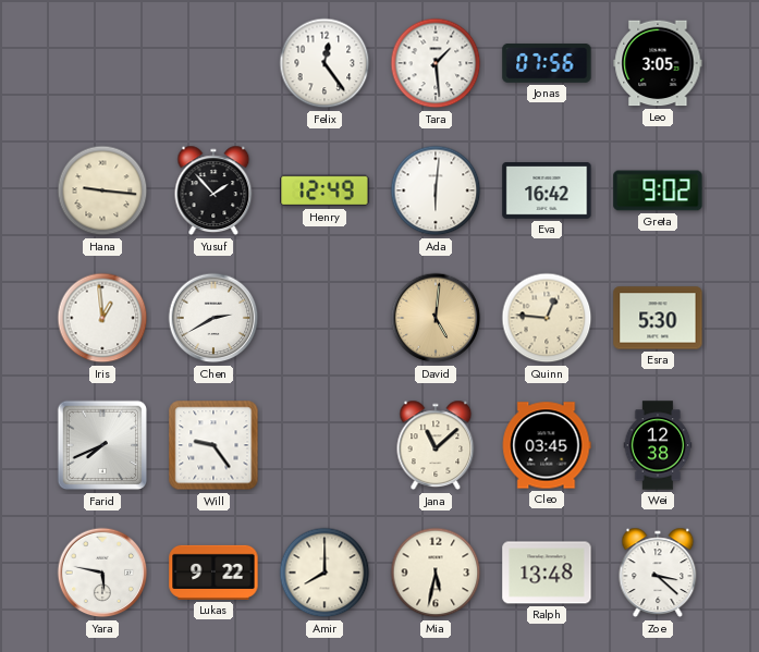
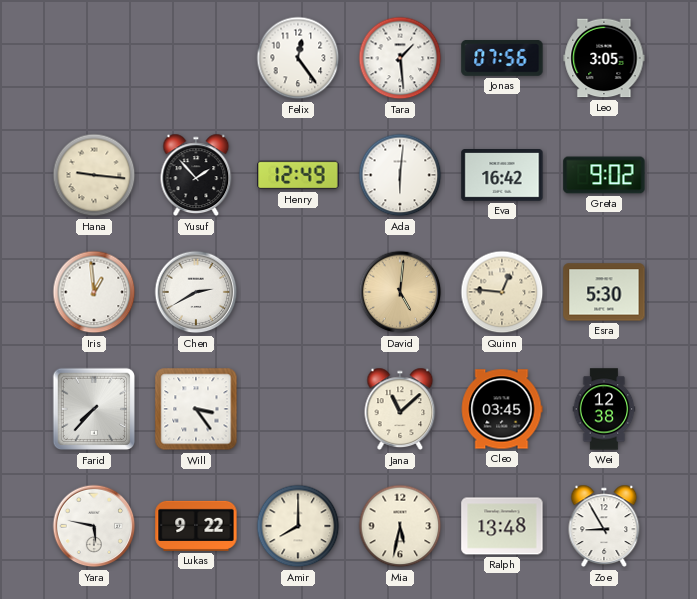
Farid: 7:41 -> 7:37 (94, 409)
Will: 9:24 -> 3:24 (196, 409)
Zoe: 3:22 -> 8:55 (604, 526)
